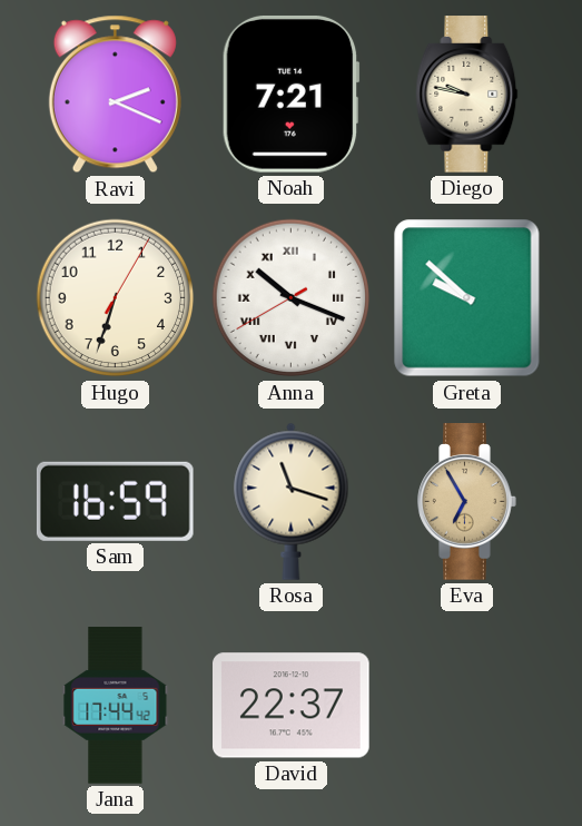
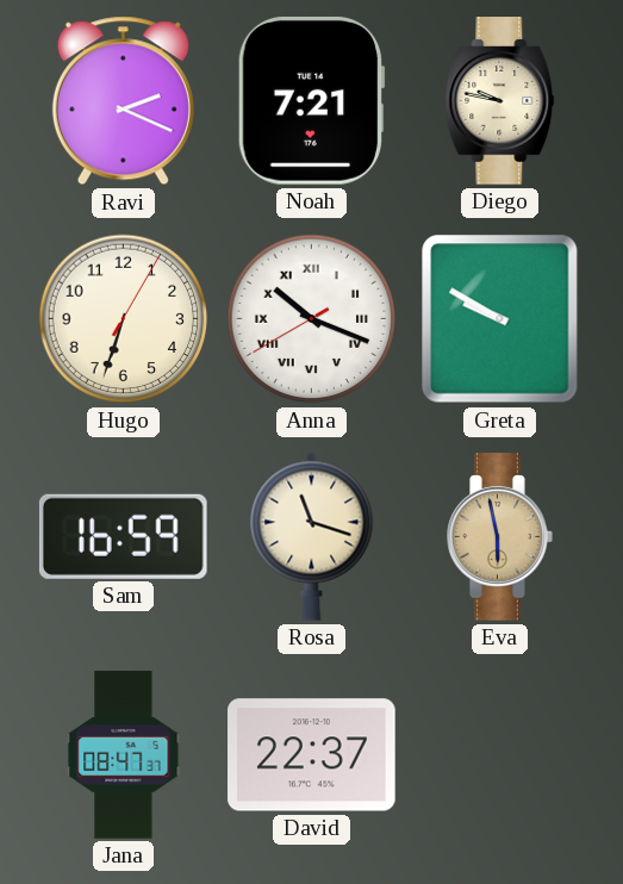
Greta: 9:52 -> 9:50 (500, 319)
Eva: 6:55 -> 5:58 (500, 537)
Jana: 17:44 -> 08:47 (124, 755)
